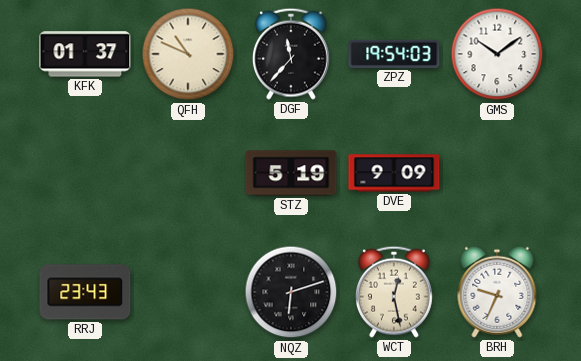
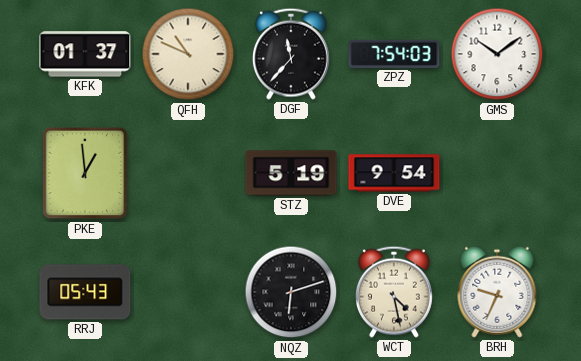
ZPZ: 19:54 -> 7:54 (394, 54)
PKE: none -> 12:59 (85, 173)
DVE: 9:09 -> 9:54 (394, 173)
RRJ: 23:43 -> 05:43 (85, 292)
WCT: 12:28 -> 4:28 (394, 292)
